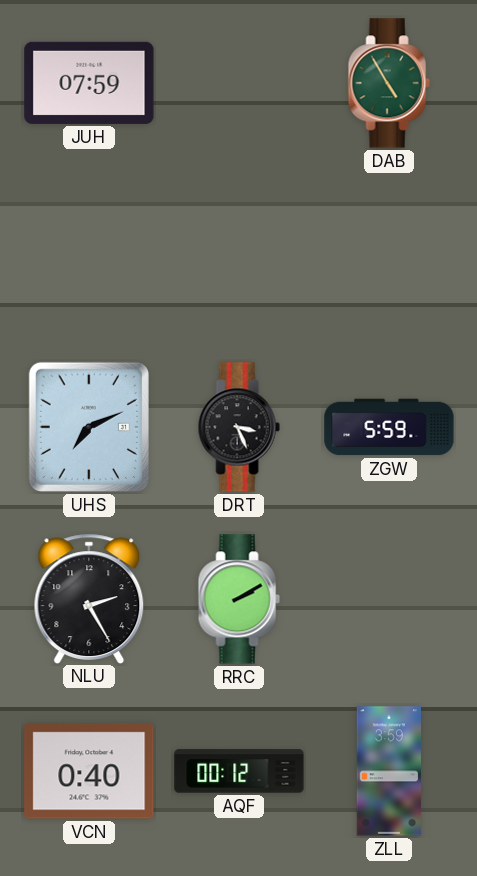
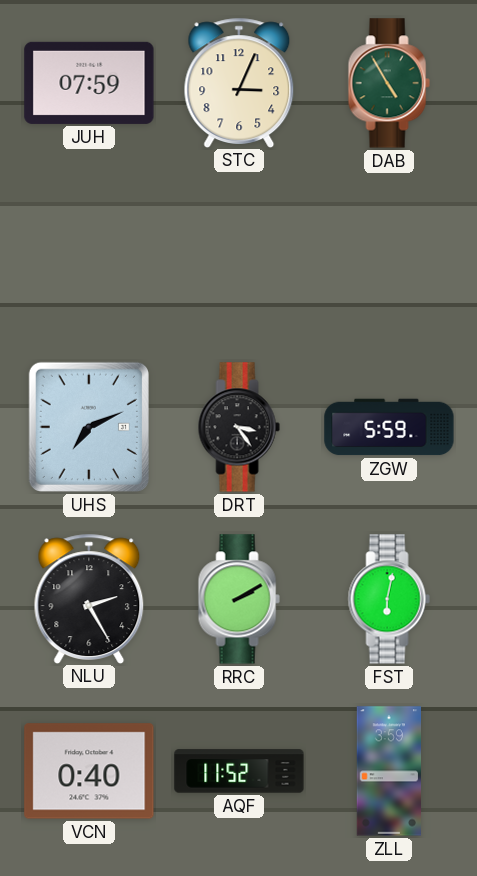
STC: none -> 3:04 (239, 82)
DRT: 3:26 -> 3:24 (239, 427)
FST: none -> 6:02 (389, 599)
AQF: 00:12 -> 11:52 (239, 771)
